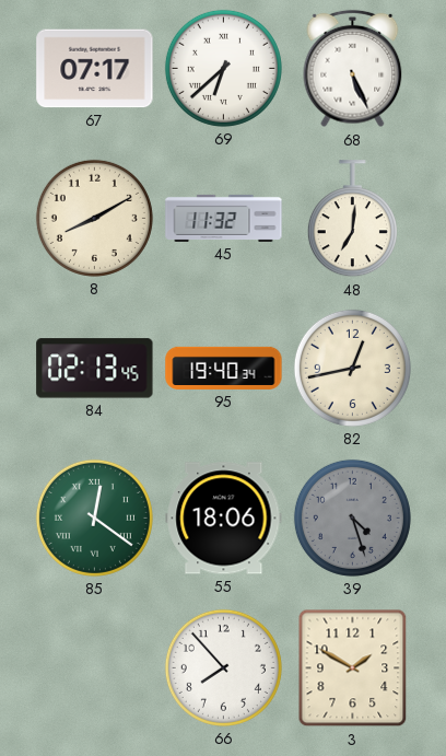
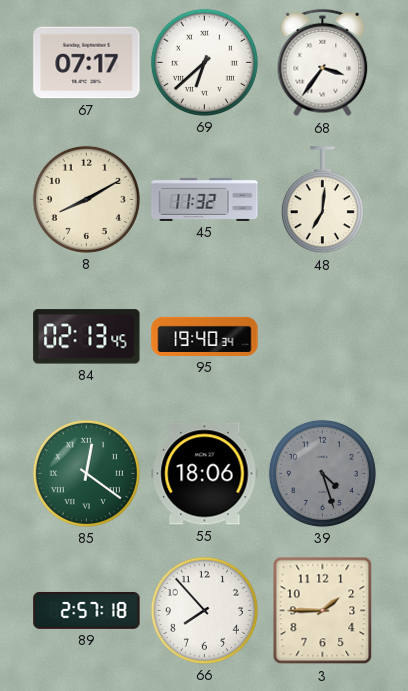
68: 5:26 -> 3:36 (323, 63)
82: 12:43 -> none (352, 368)
89: none -> 2:57 (87, 610)
3: 1:50 -> 1:45 (323, 611)
